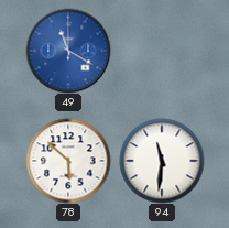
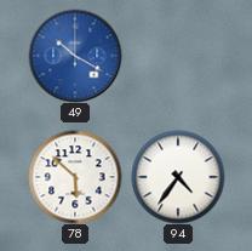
49: 11:20 -> 10:20 (75, 56)
94: 11:31 -> 4:36 (178, 177)
